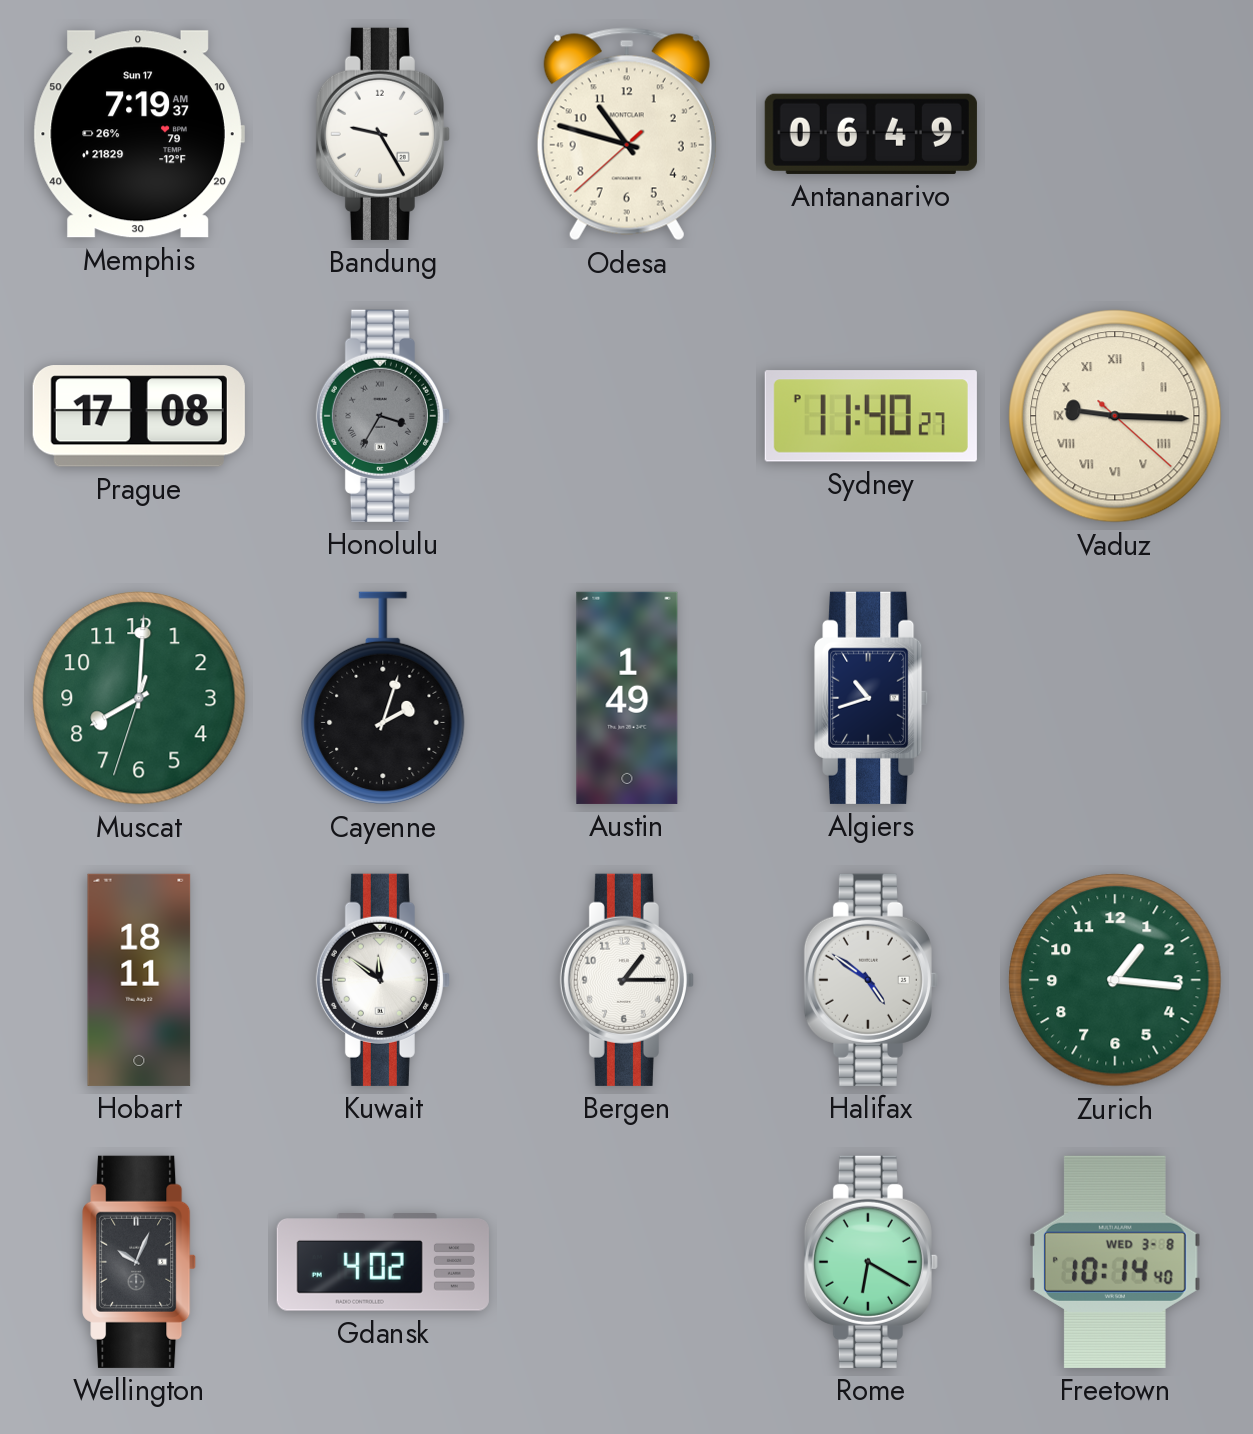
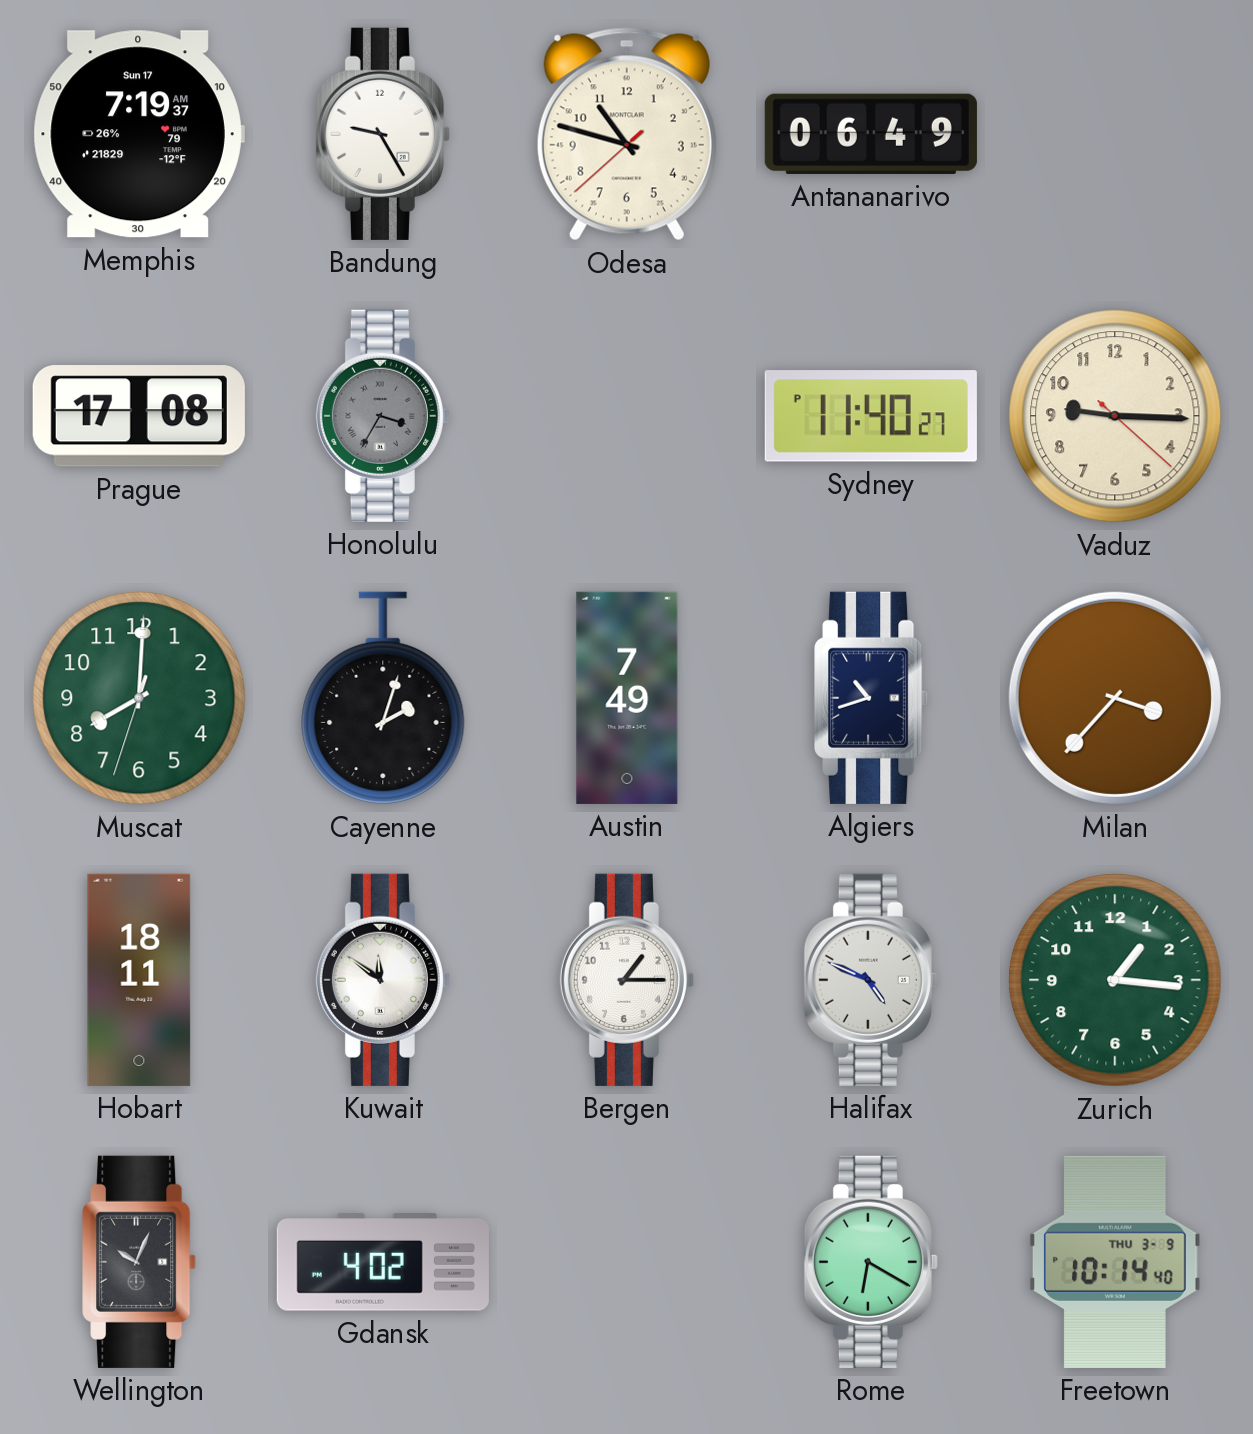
Vaduz numerals: Roman -> Arabic (1115, 416)
Austin: 1:49 -> 7:49 (627, 698)
Milan: none -> 3:37 (1115, 698)
Halifax: 4:51 -> 4:49 (871, 980)
Freetown date: WED 3-8 -> THU 3-9 (1115, 1262)
